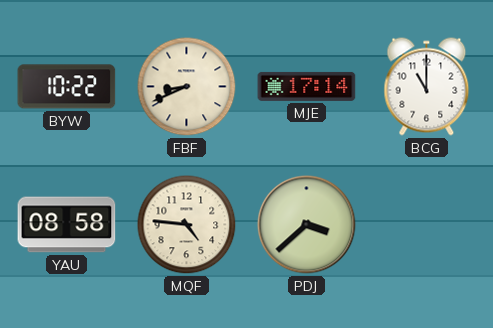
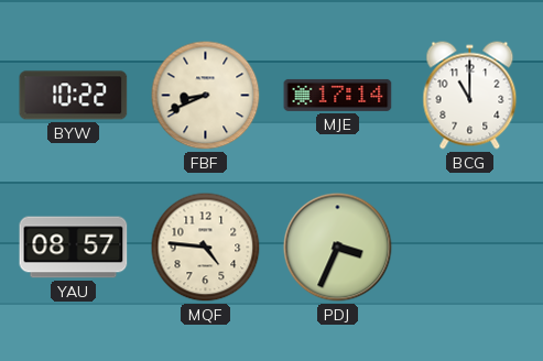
YAU: 08:58 -> 08:57 (74, 248)
PDJ: 3:38 -> 3:34 (338, 248)
